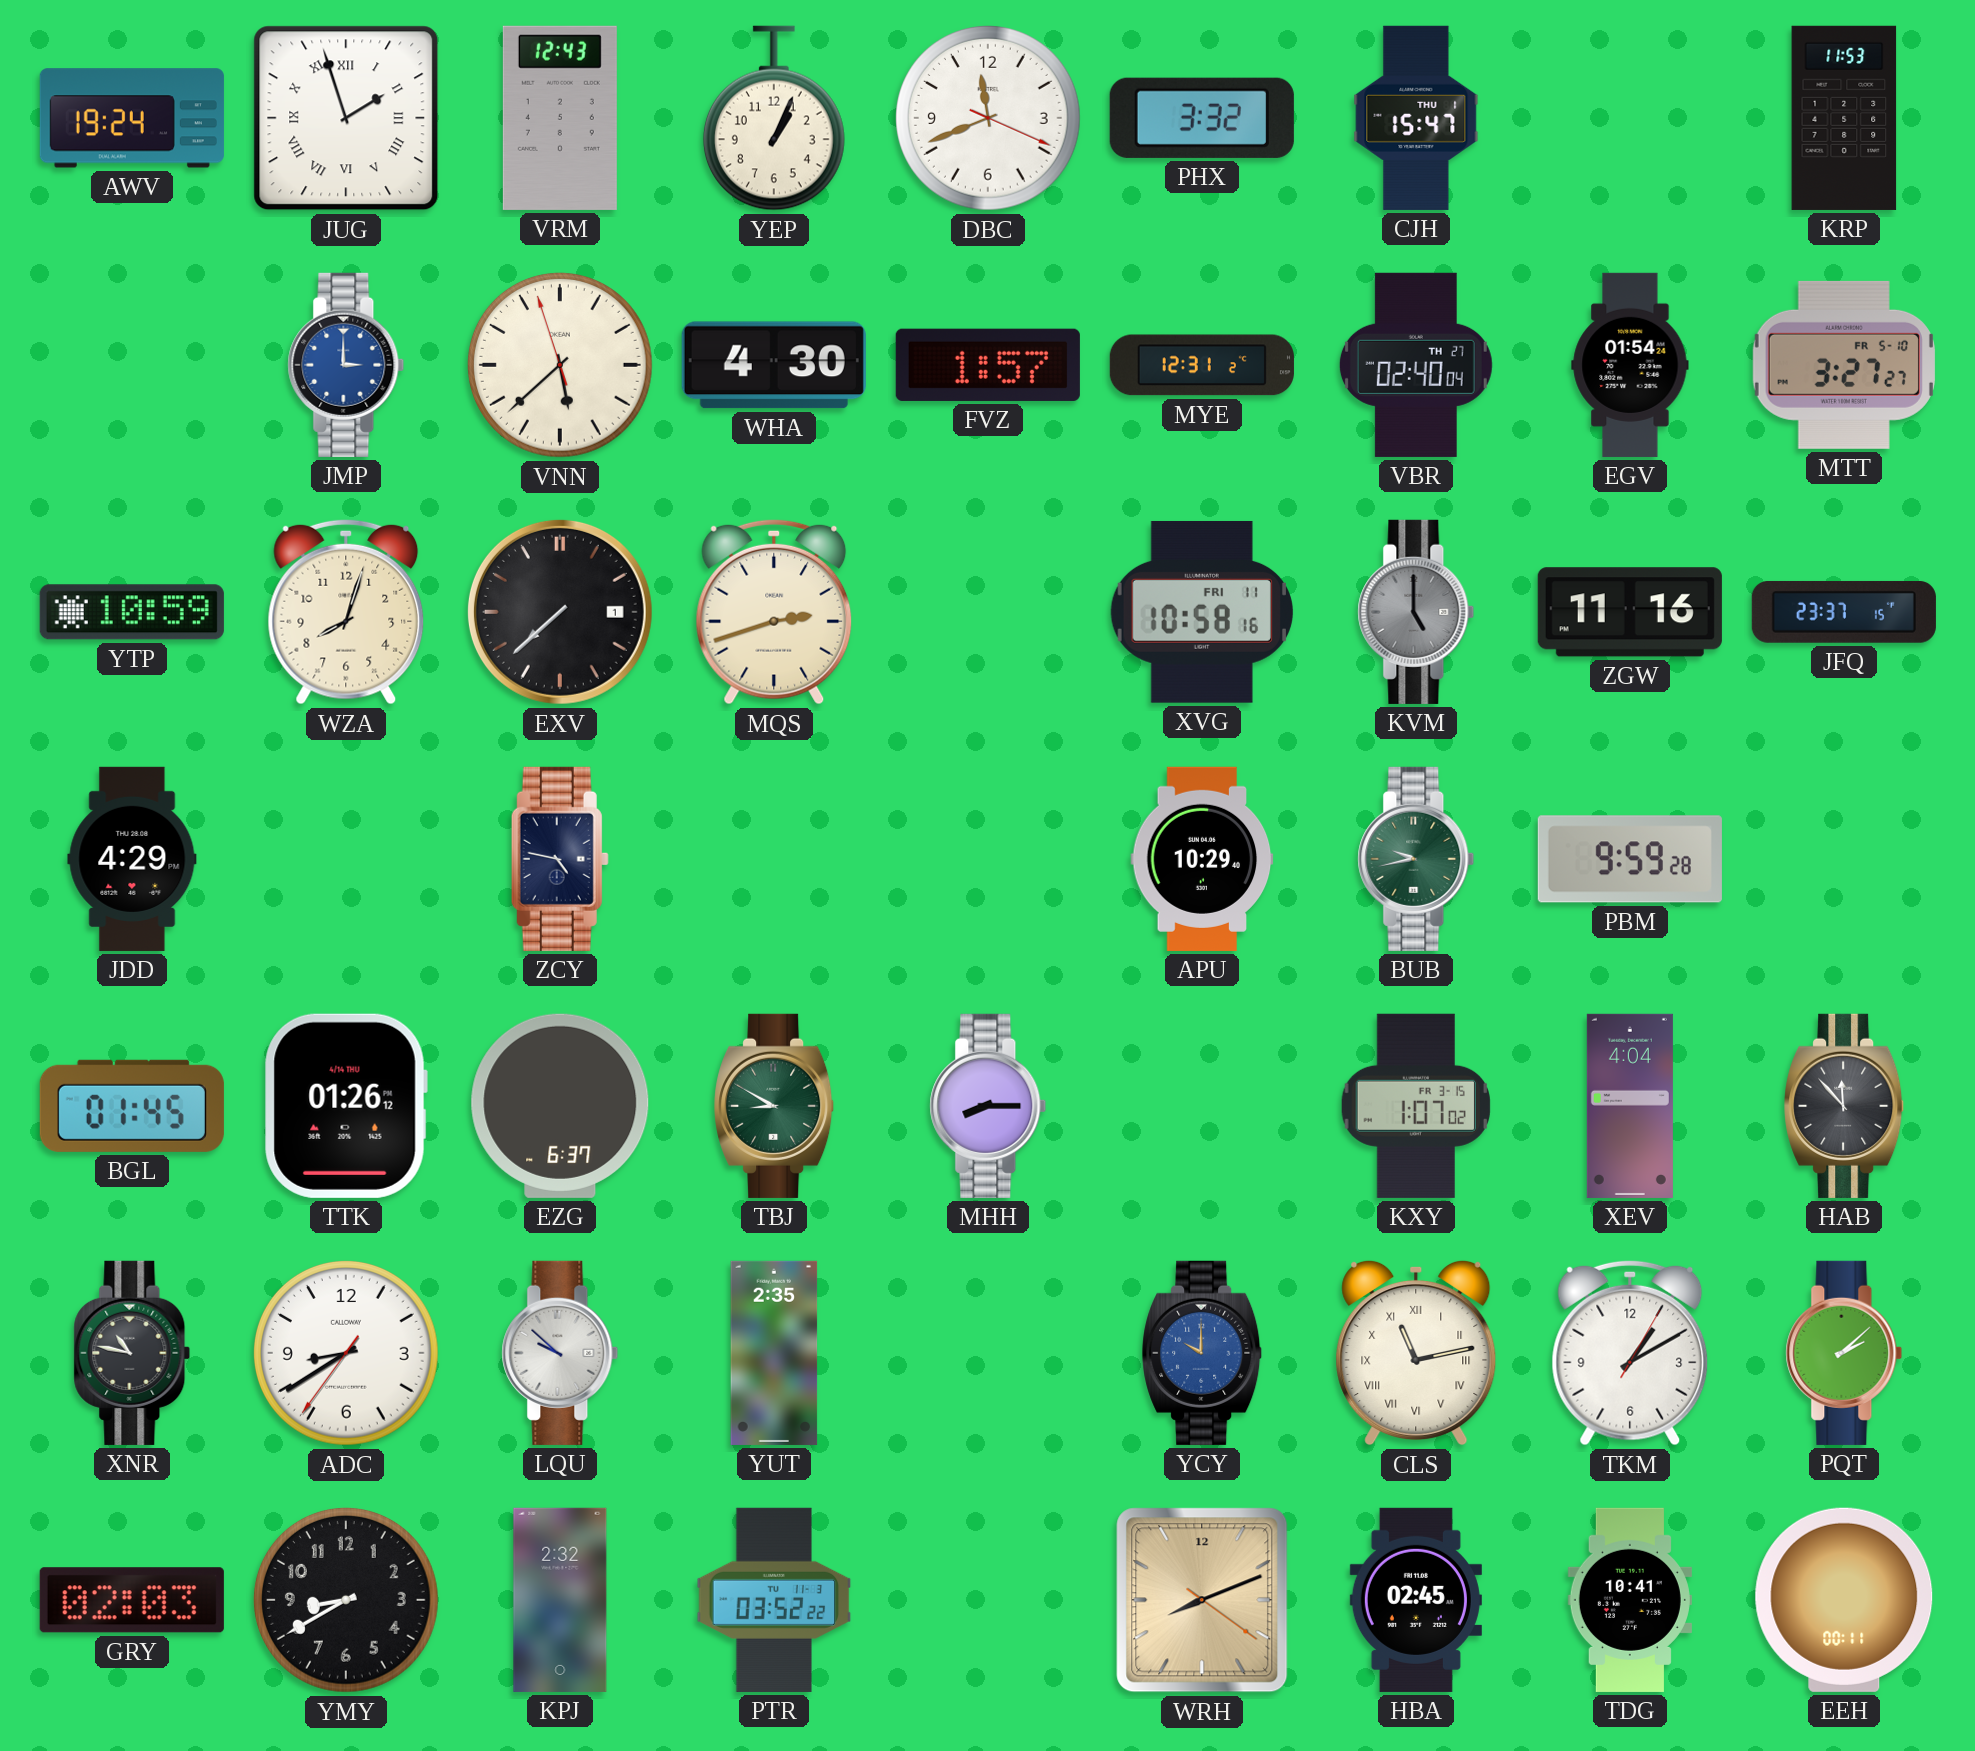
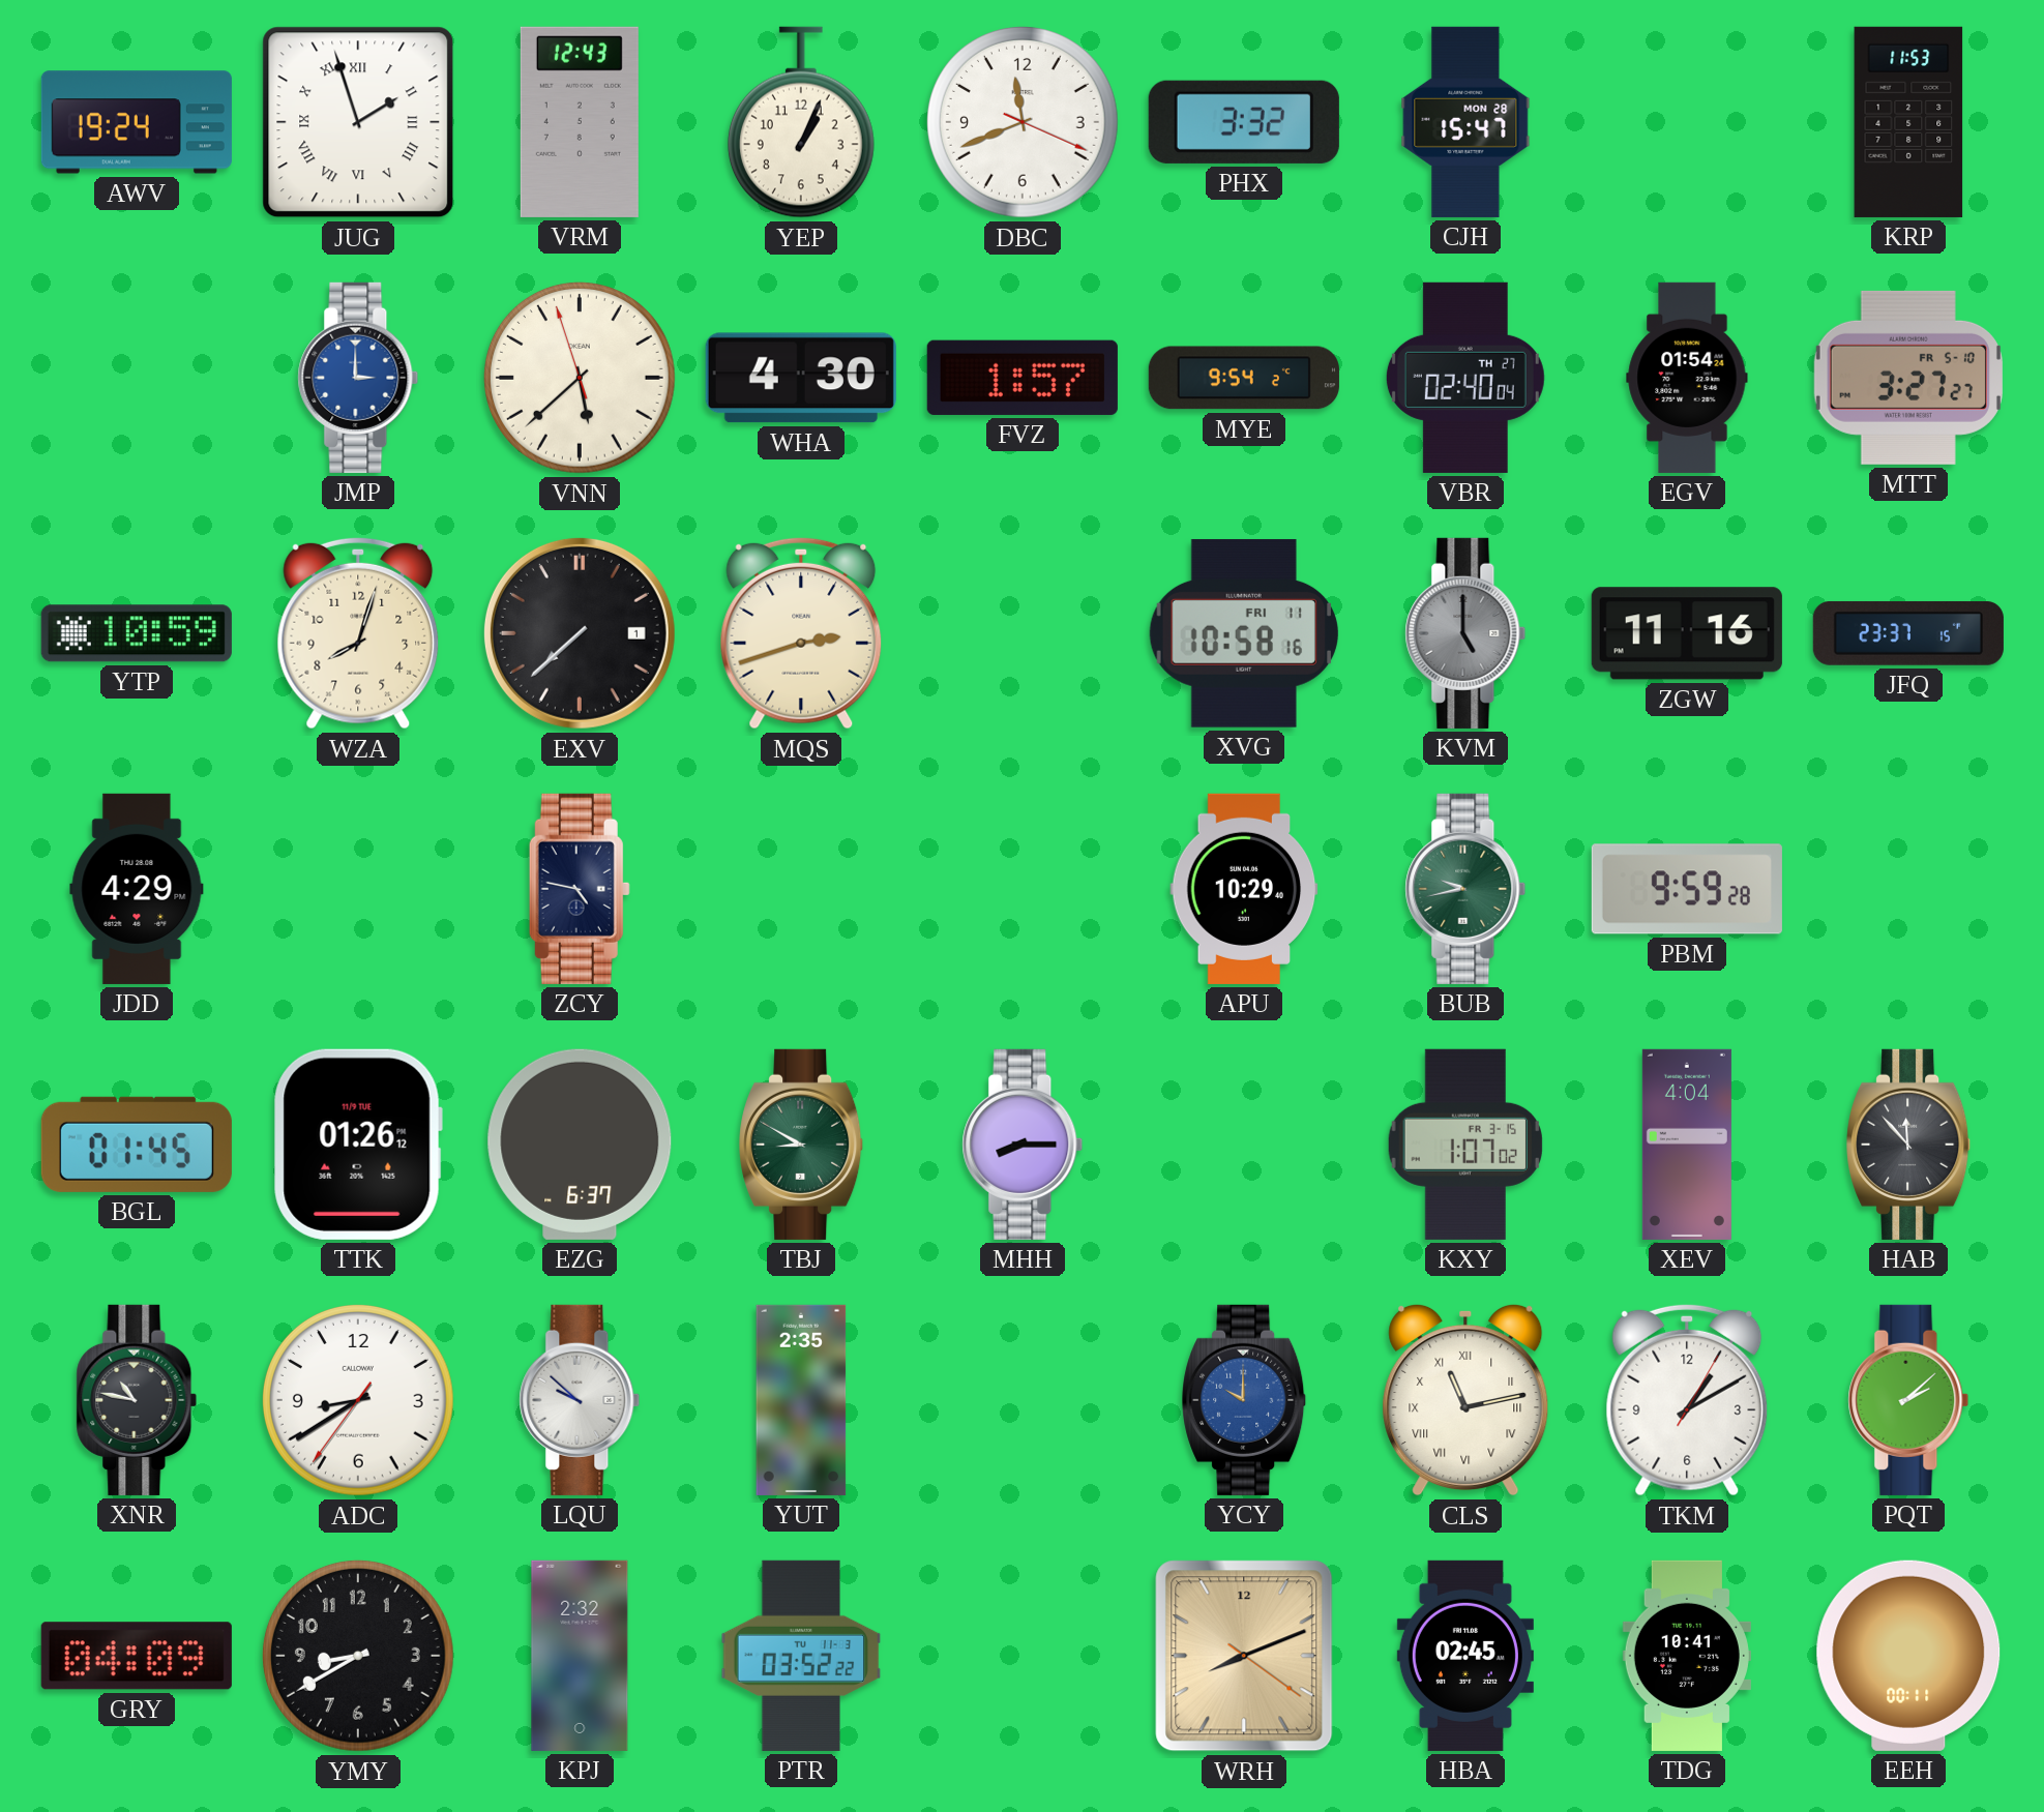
CJH date: THU 1 -> MON 28 (1465, 122)
MYE: 12:31 -> 9:54 (1244, 378)
TTK date: 4/14 THU -> 11/9 TUE (358, 1145)
GRY: 02:03 -> 04:09 (137, 1656)
